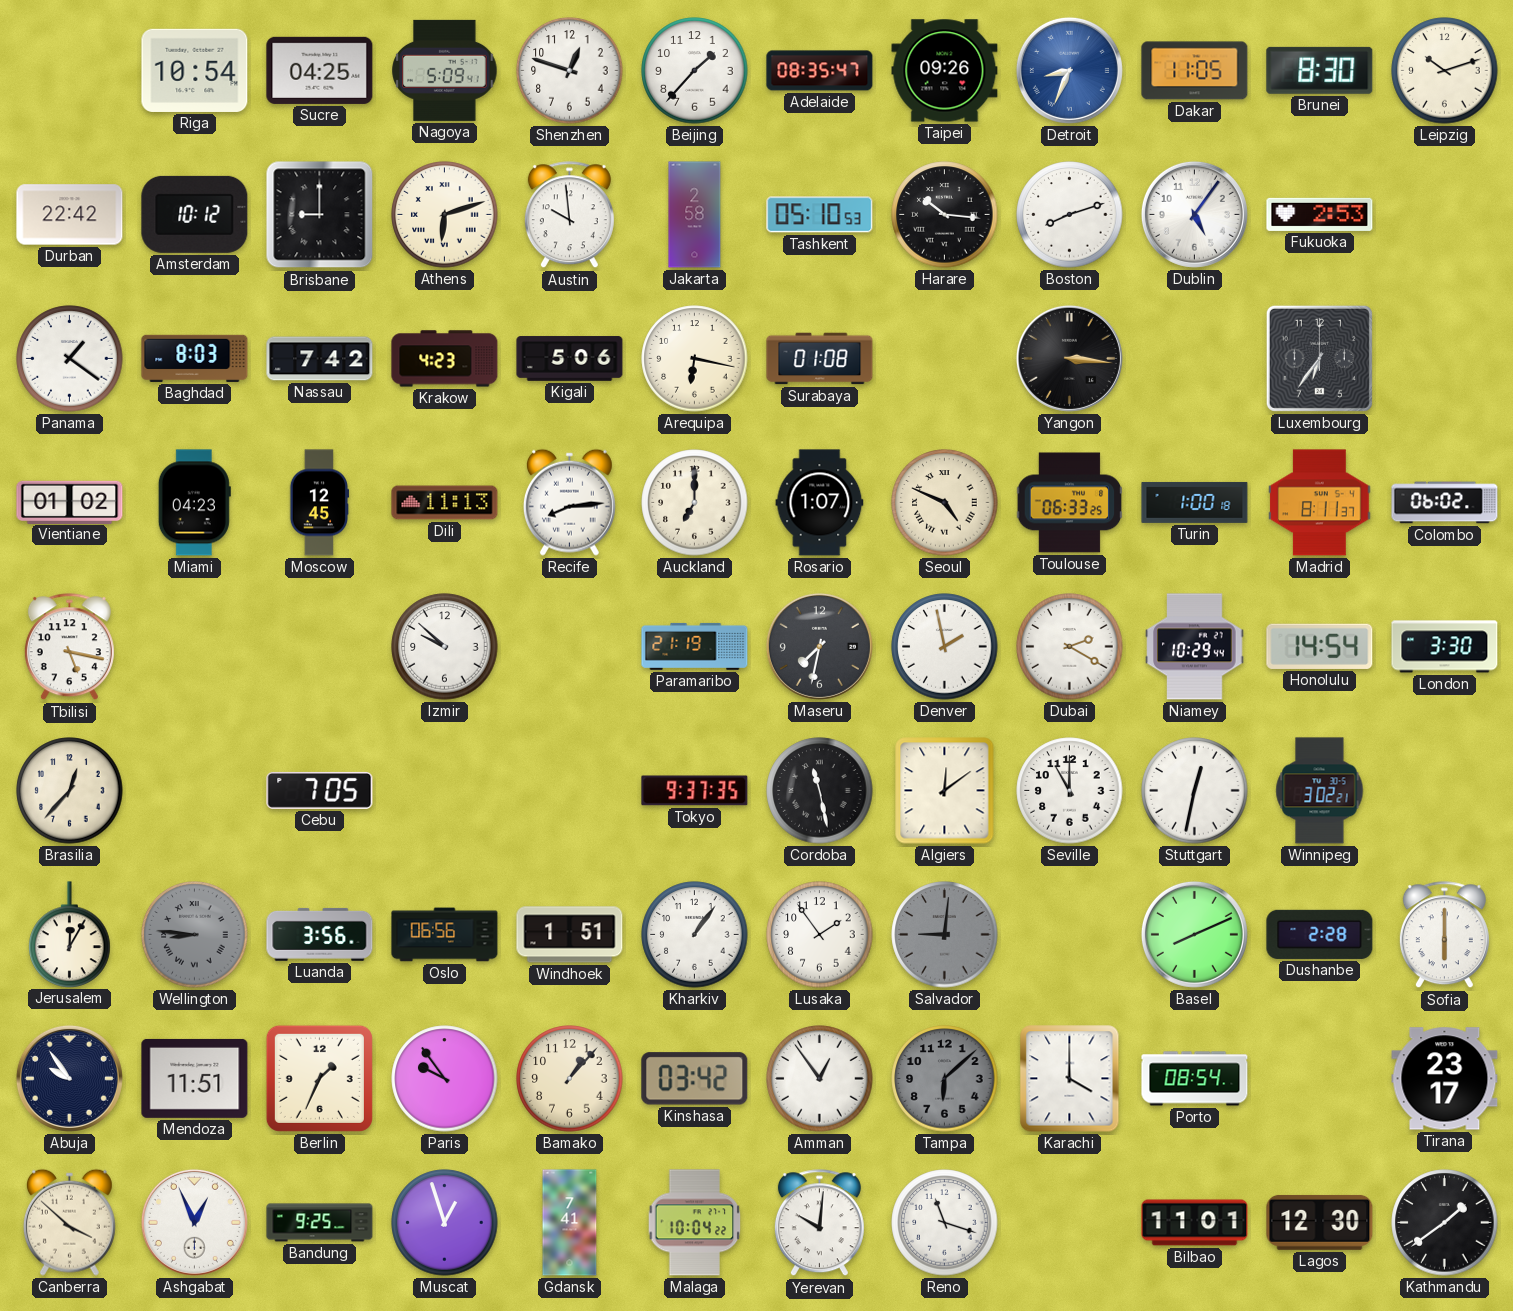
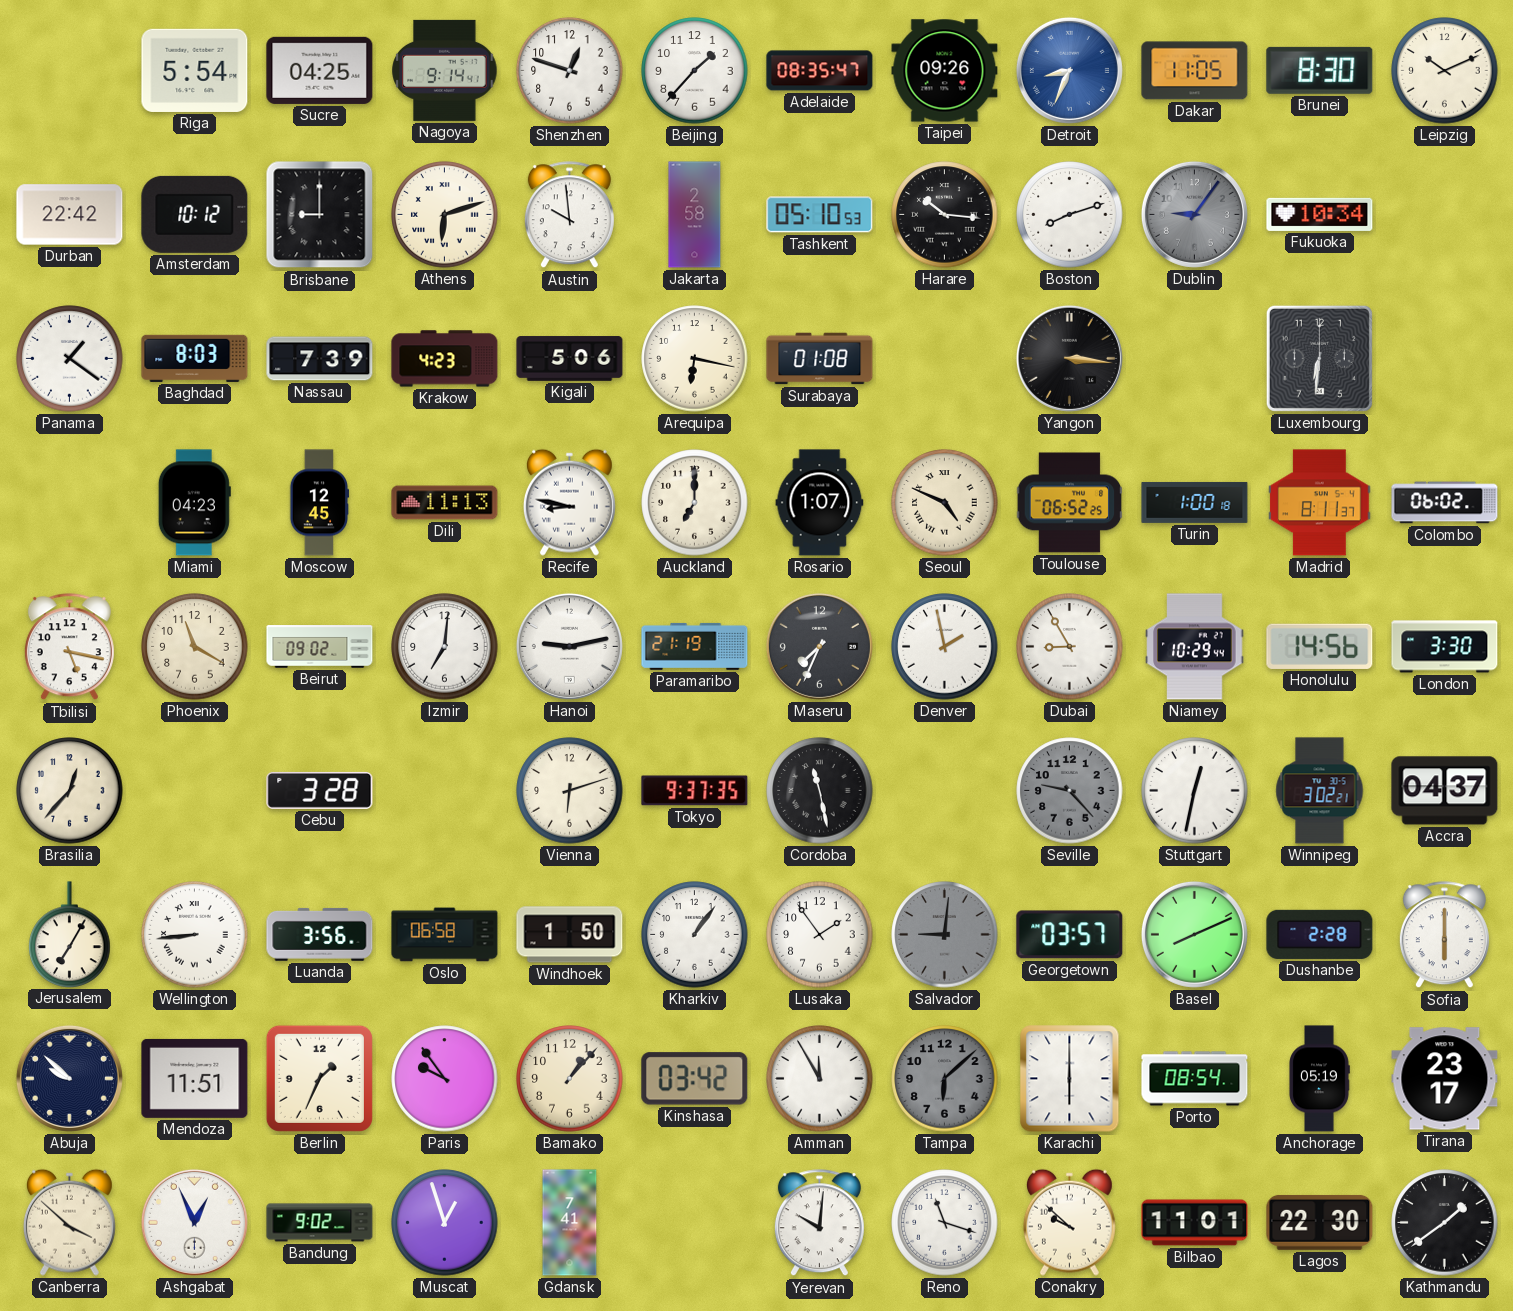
Riga: 10:54 -> 5:54 (195, 70)
Nagoya: 5:09 -> 9:14 (445, 70)
Leipzig: 10:12 -> 10:11 (1445, 71)
Dublin: 5:06 -> 9:06 (1194, 214)
Dublin dial: white -> grey (1194, 214)
Fukuoka: 2:53 -> 10:34 (1320, 214)
Nassau: 7:42 -> 7:39 (320, 359)
Luxembourg: 6:36 -> 6:31 (1319, 358)
Vientiane: 01:02 -> none (70, 502)
Recife: 8:14 -> 8:47 (569, 502)
Toulouse: 06:33 -> 06:52 (1070, 503)
Phoenix: none -> 11:20 (195, 647)
Beirut: none -> 09:02 (320, 647)
Izmir: 9:52 -> 7:01 (445, 647)
Hanoi: none -> 9:13 (569, 646)
Maseru: 7:32 -> 7:34 (819, 646)
Dubai: 2:20 -> 8:55 (1070, 647)
Honolulu: 14:54 -> 14:56 (1320, 646)
Cebu: 7:05 -> 3:28 (320, 790)
Vienna: none -> 6:12 (570, 791)
Algiers: 12:09 -> none (945, 791)
Seville: 11:00 -> 9:23 (1070, 791)
Seville dial: white -> grey (1070, 791)
Accra: none -> 04:37 (1445, 791)
Jerusalem: 12:05 -> 7:05 (70, 934)
Wellington: 8:46 -> 8:44 (195, 935)
Wellington dial: grey -> white (195, 935)
Oslo: 06:56 -> 06:58 (445, 935)
Windhoek: 1:51 -> 1:50 (570, 935)
Georgetown: none -> 03:57 (1070, 935)
Abuja: 9:54 -> 9:52 (69, 1078)
Amman: 12:54 -> 11:55 (820, 1079)
Karachi: 4:00 -> 6:00 (1070, 1079)
Anchorage: none -> 05:19 (1319, 1079)
Bandung: 9:25 -> 9:02 (320, 1223)
Malaga: 10:04 -> none (695, 1223)
Conakry: none -> 9:52 (1069, 1222)
Lagos: 12:30 -> 22:30 (1320, 1222)
